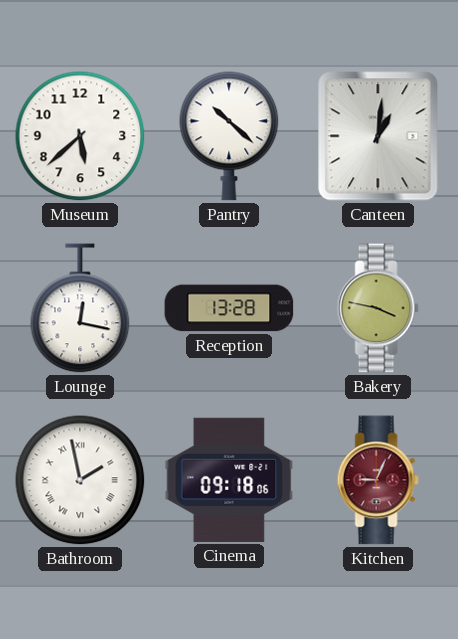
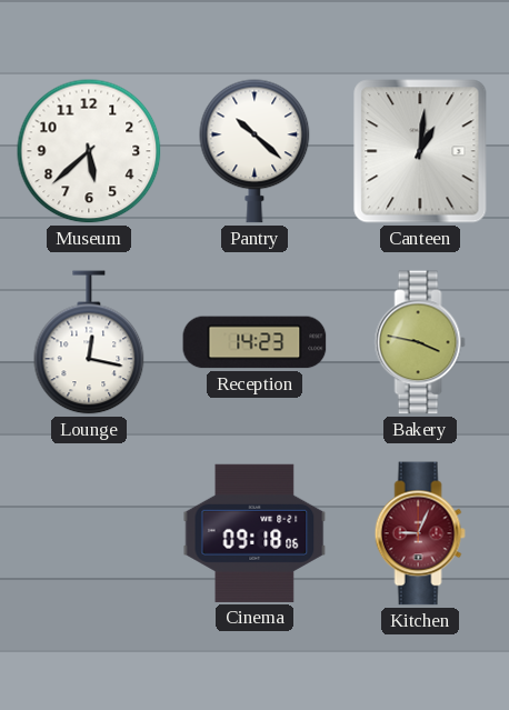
Reception: 13:28 -> 14:23 (255, 342)
Bathroom: 1:58 -> none (80, 480)
